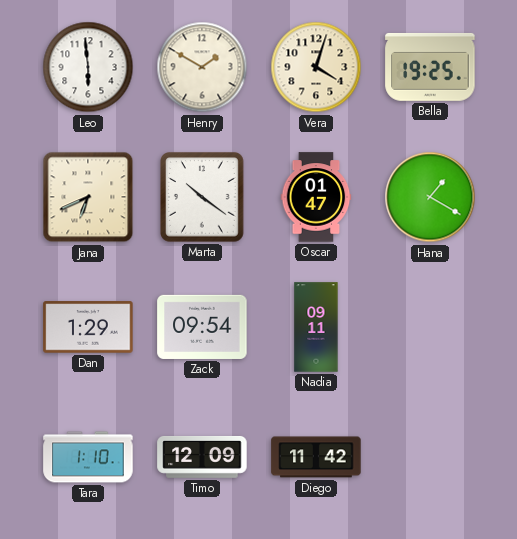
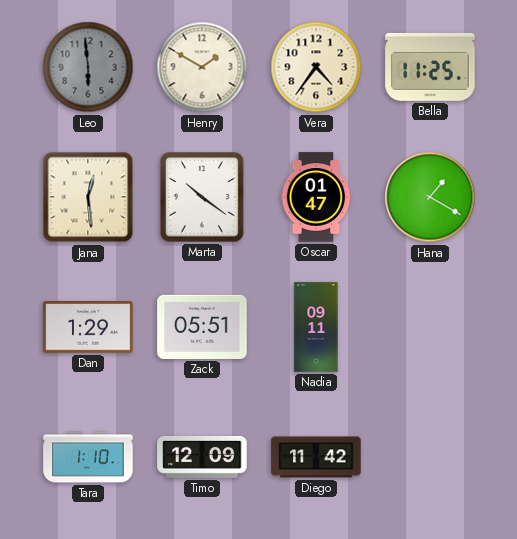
Leo dial: white -> grey (88, 67)
Vera: 4:03 -> 4:36 (316, 67)
Bella: 19:25 -> 11:25 (430, 67)
Jana: 6:41 -> 12:29 (88, 197)
Zack: 09:54 -> 05:51 (202, 327)
